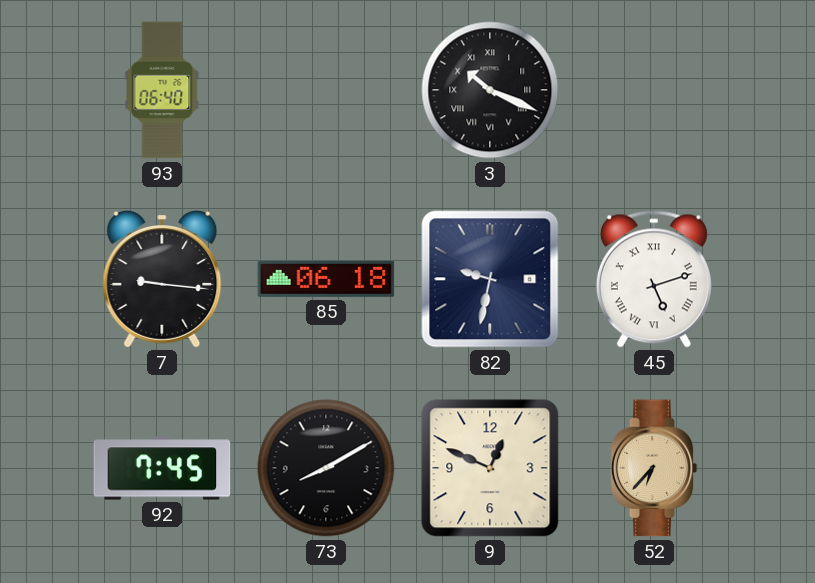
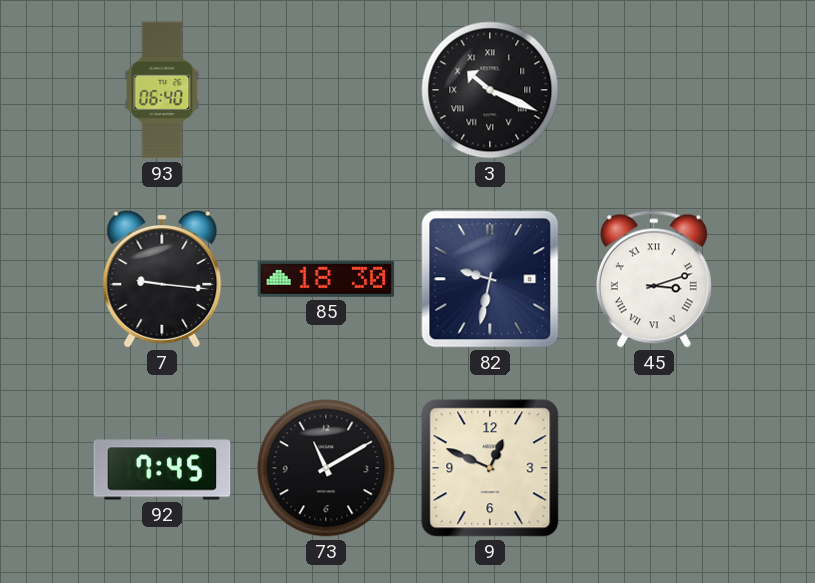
85: 06:18 -> 18:30 (326, 279)
45: 5:12 -> 3:12 (654, 279)
73: 8:10 -> 11:10 (326, 468)
52: 6:37 -> none (654, 468)
